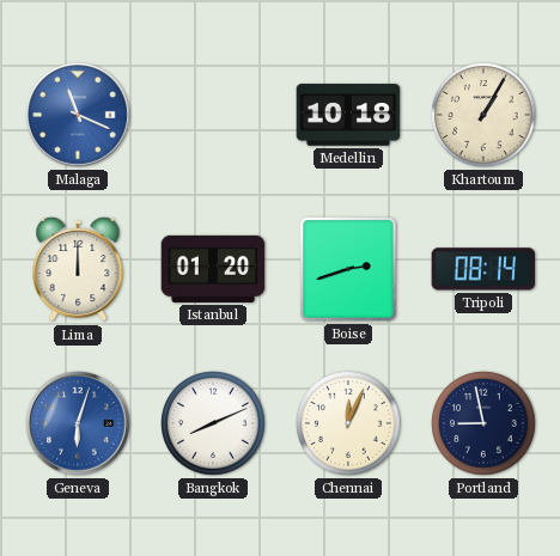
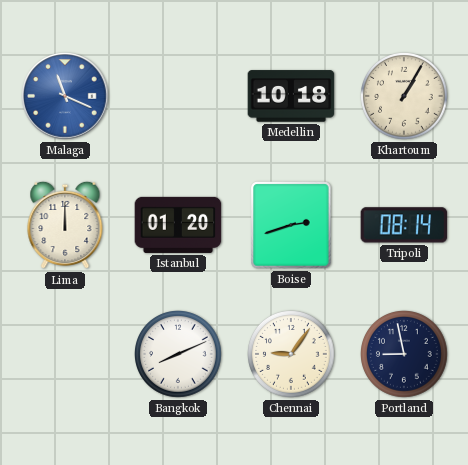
Geneva: 6:03 -> none (78, 423)
Chennai: 12:04 -> 9:06 (292, 355)
